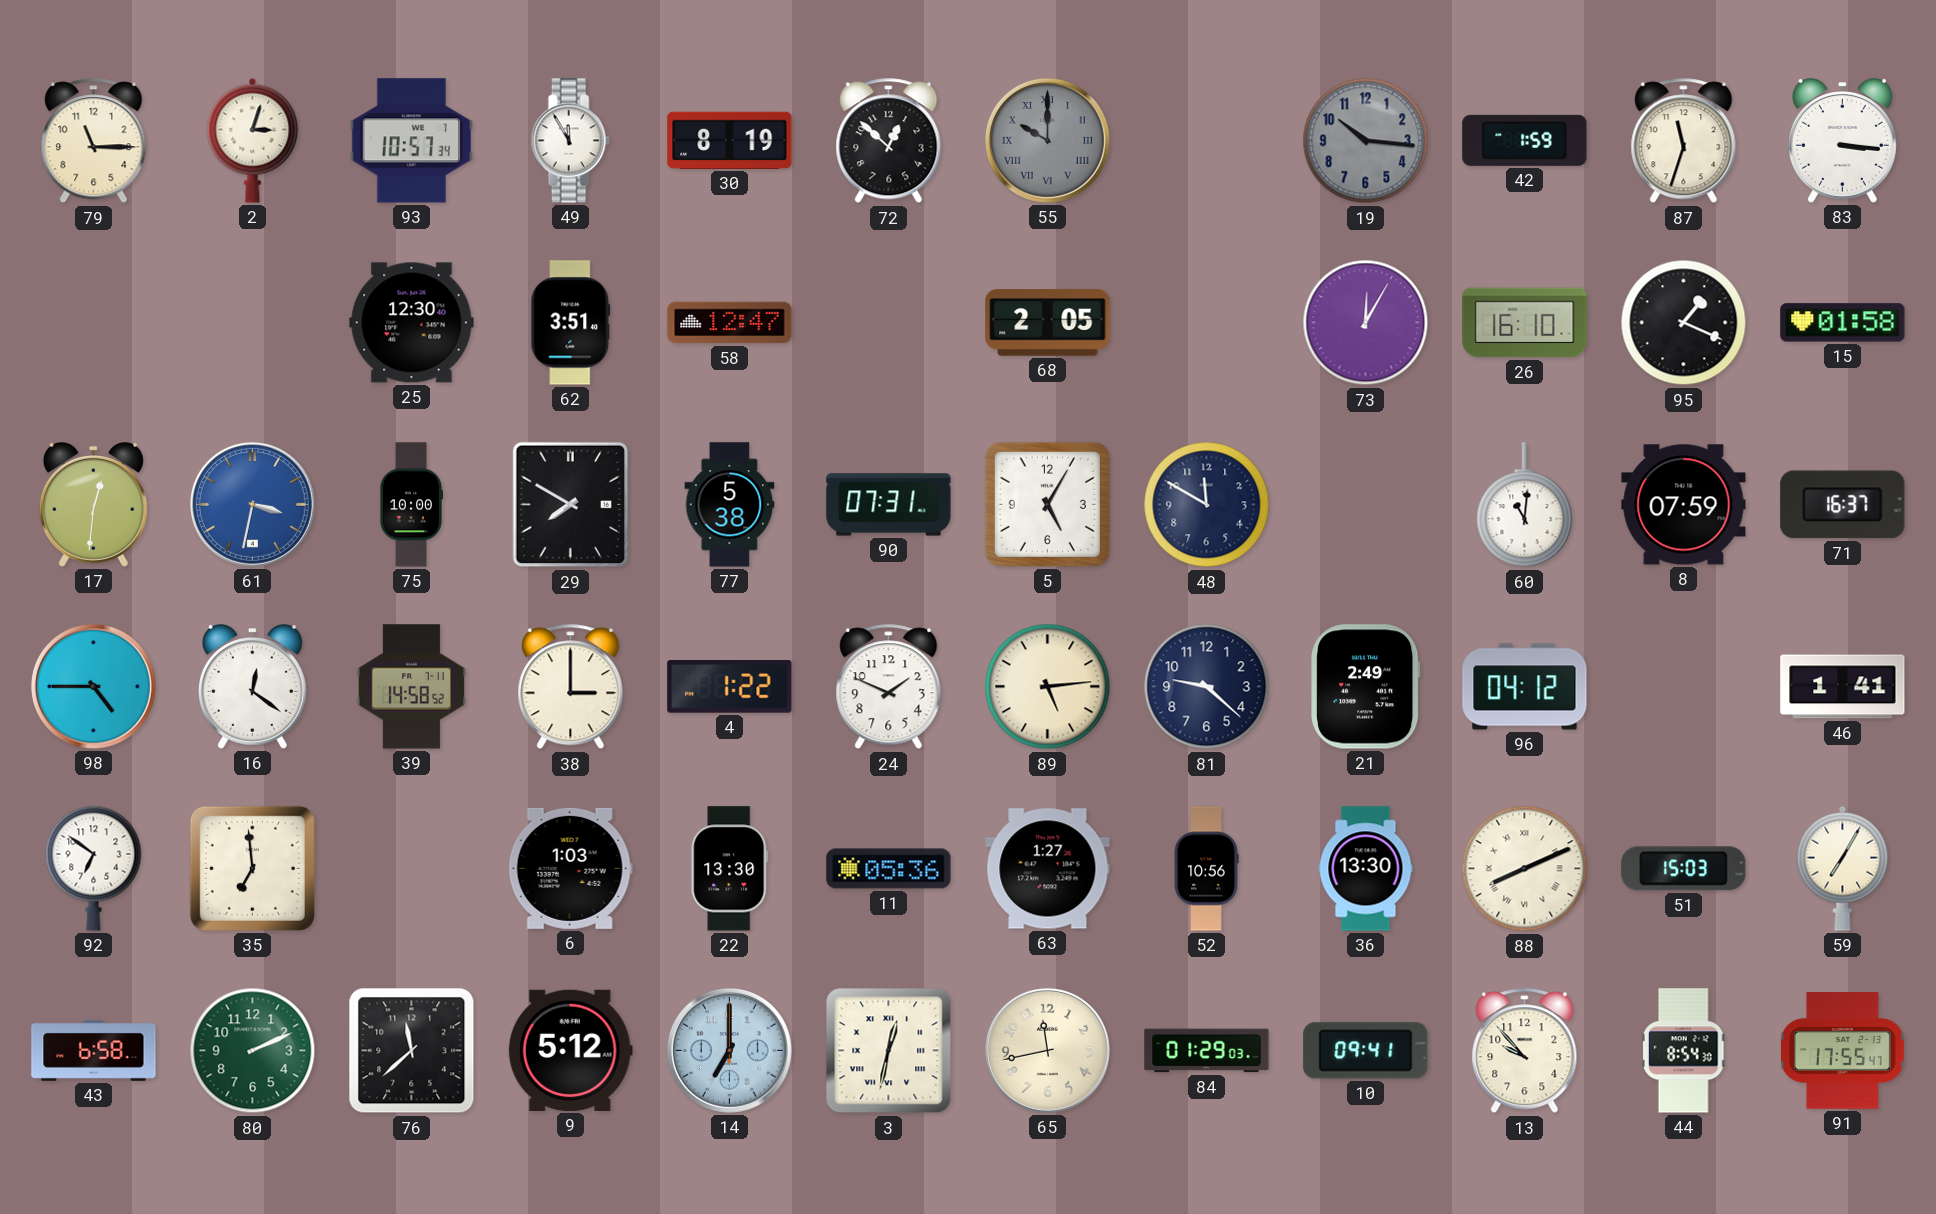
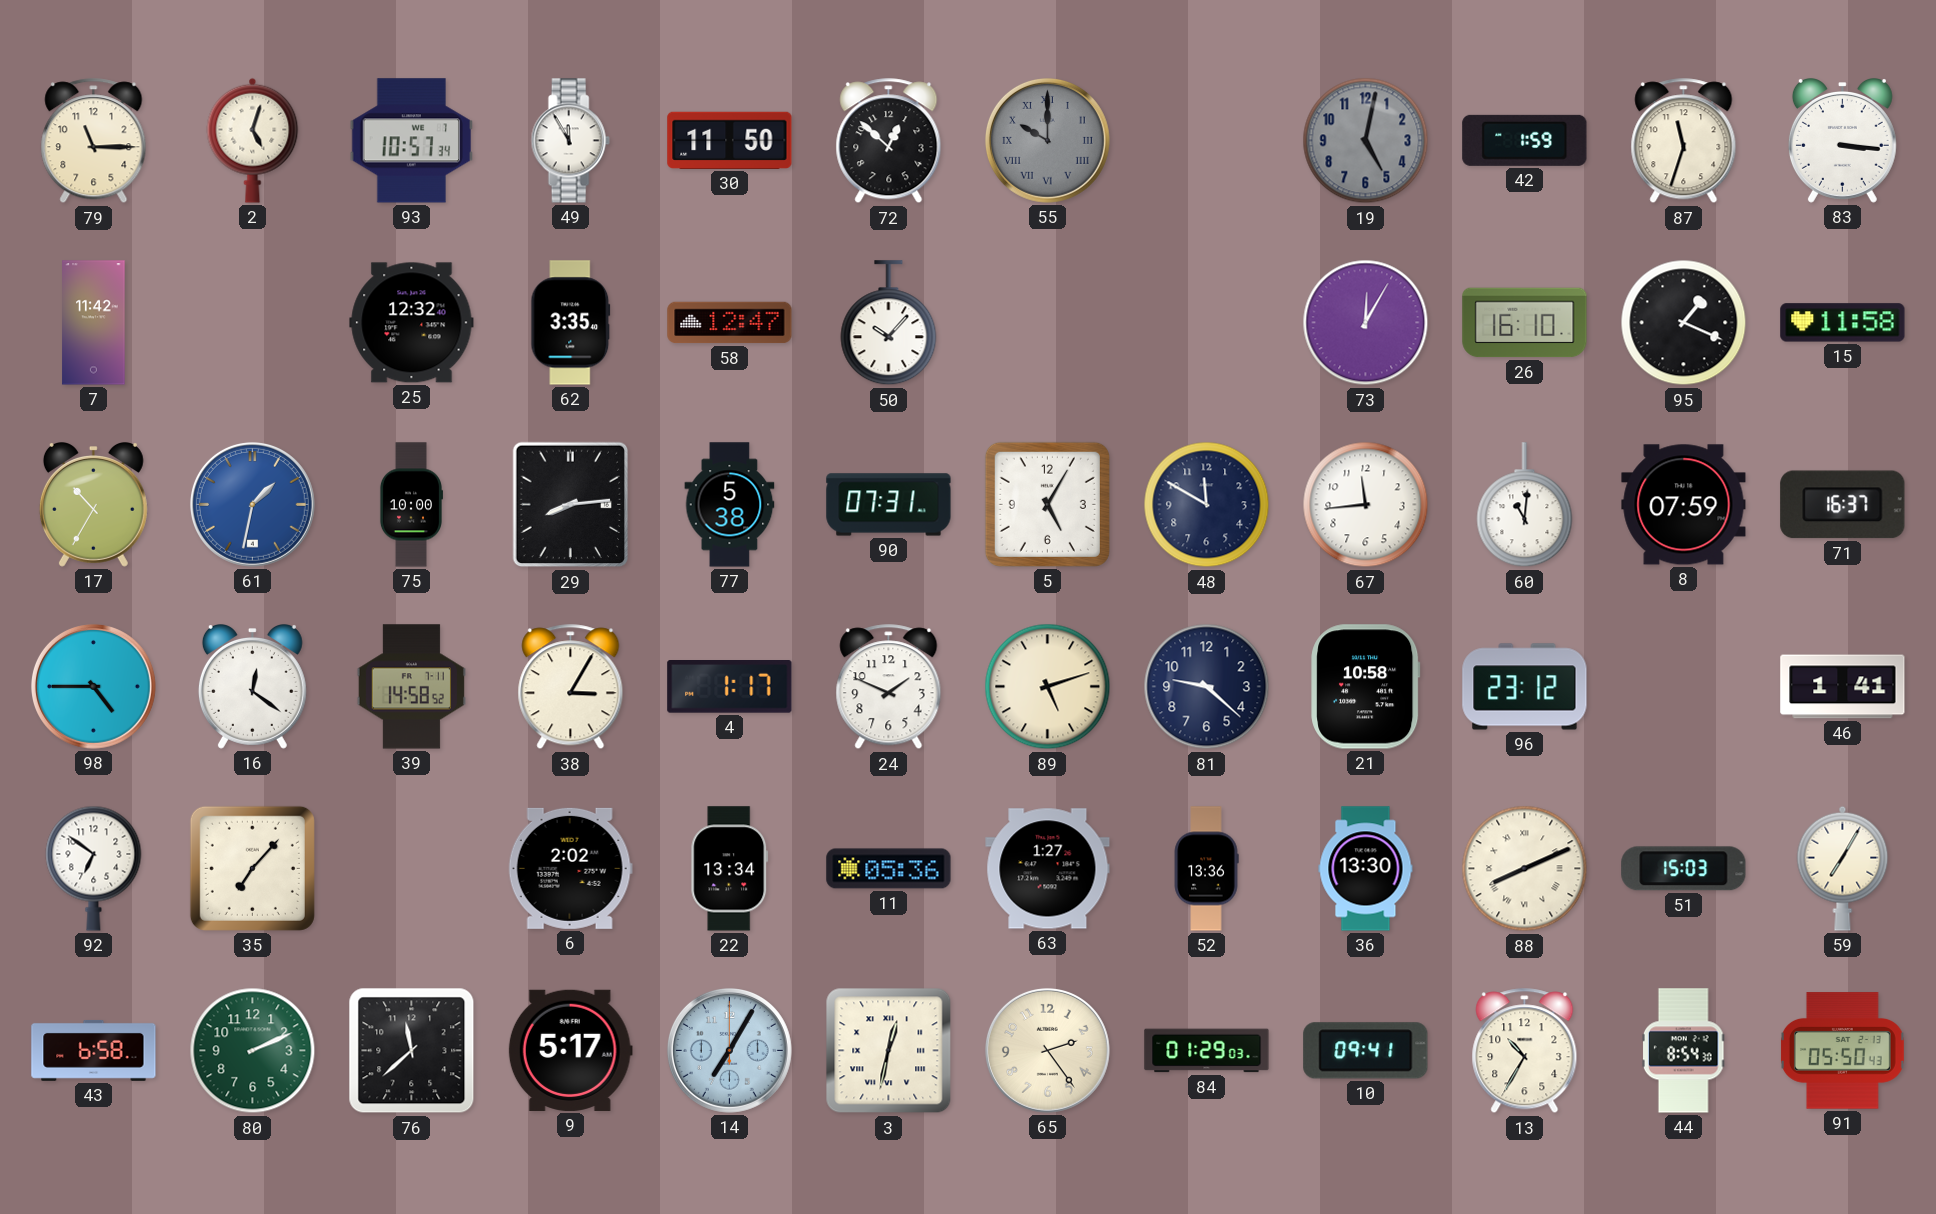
2: 3:03 -> 5:03 (253, 140)
30: 8:19 -> 11:50 (730, 140)
19: 10:16 -> 5:02 (1366, 141)
7: none -> 11:42 (94, 323)
25: 12:30 -> 12:32 (412, 323)
62: 3:51 -> 3:35 (571, 323)
50: none -> 10:07 (889, 323)
68: 2:05 -> none (1048, 323)
15: 01:58 -> 11:58 (1843, 323)
17: 12:31 -> 10:35 (93, 505)
61: 3:32 -> 1:32 (252, 504)
29: 7:50 -> 8:14 (571, 505)
67: none -> 11:44 (1366, 505)
38: 3:00 -> 3:05 (571, 687)
4: 1:22 -> 1:17 (730, 687)
89: 5:14 -> 5:12 (1048, 687)
21: 2:49 -> 10:58 (1366, 687)
96: 04:12 -> 23:12 (1525, 687)
35: 6:59 -> 7:07 (252, 868)
6: 1:03 -> 2:02 (570, 868)
22: 13:30 -> 13:34 (730, 869)
52: 10:56 -> 13:36 (1206, 869)
9: 5:12 -> 5:17 (570, 1050)
14: 7:00 -> 7:05 (729, 1050)
65: 11:43 -> 2:24 (1047, 1050)
13: 9:53 -> 10:35 (1525, 1051)
91: 17:55 -> 05:50 (1842, 1051)
